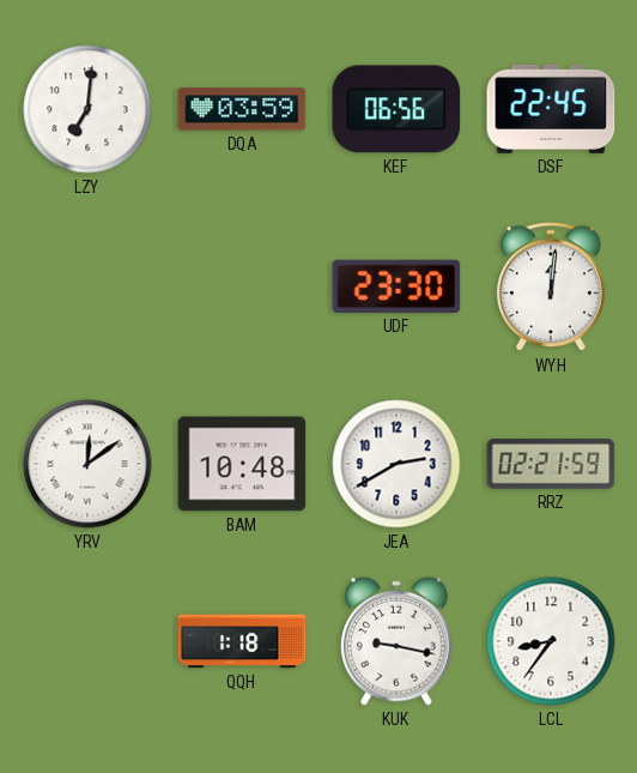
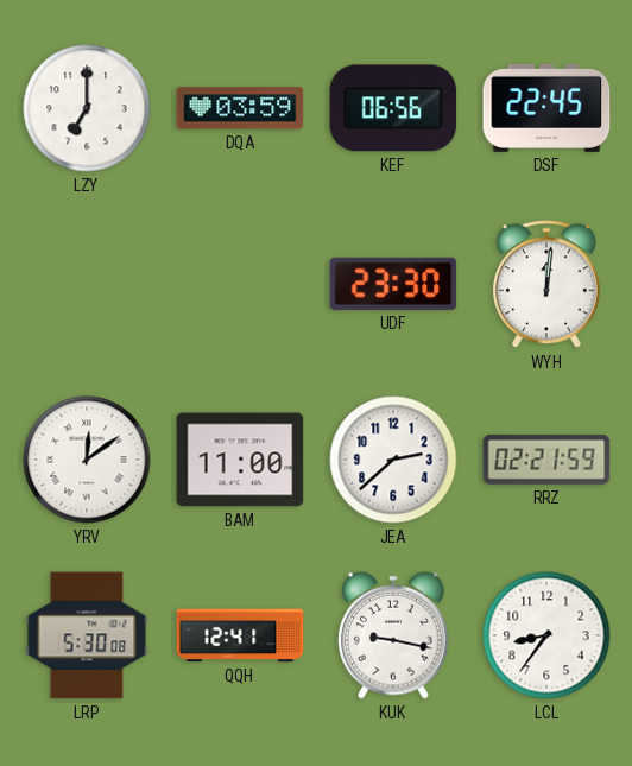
LZY: 7:01 -> 7:00 (87, 108)
BAM: 10:48 -> 11:00 (240, 460)
JEA: 2:40 -> 2:38 (393, 460)
LRP: none -> 5:30 (87, 635)
QQH: 1:18 -> 12:41 (240, 635)
